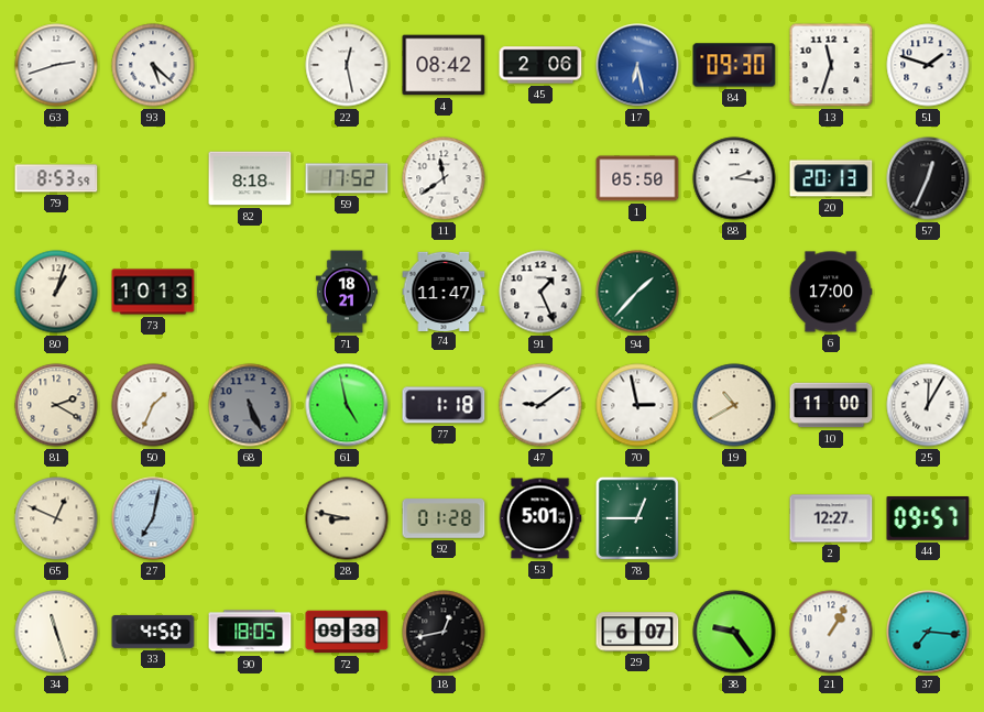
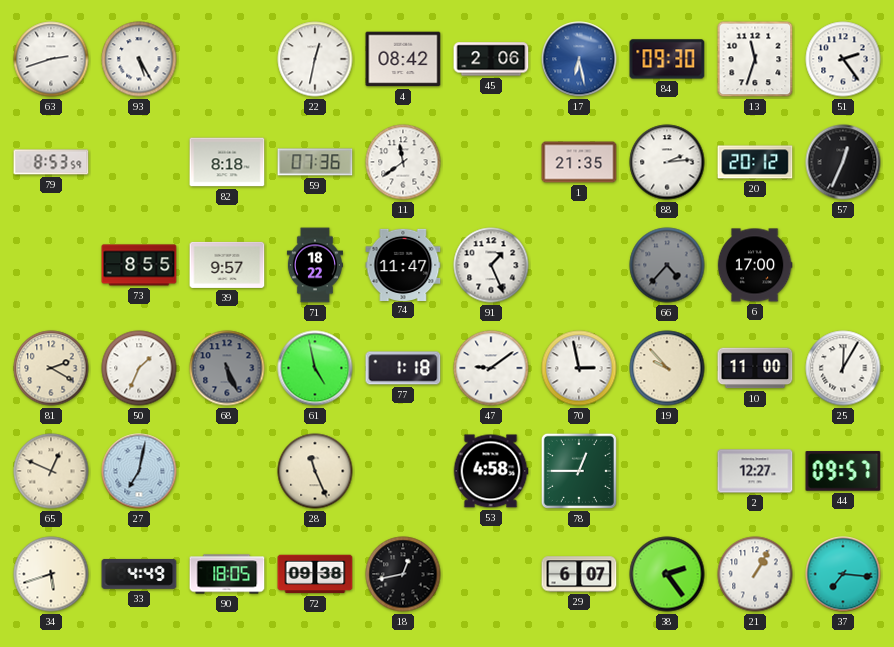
93: 5:22 -> 5:25 (139, 59)
22: 12:28 -> 12:32 (315, 59)
51: 1:48 -> 2:24 (843, 59)
59: 17:52 -> 07:36 (315, 162)
1: 05:50 -> 21:35 (579, 162)
88: 2:16 -> 2:14 (667, 162)
20: 20:13 -> 20:12 (755, 162)
80: 1:03 -> none (56, 292)
73: 10:13 -> 8:55 (139, 265)
39: none -> 9:57 (227, 265)
71: 18:21 -> 18:22 (315, 265)
94: 1:37 -> none (637, 292)
66: none -> 4:37 (667, 265)
19: 10:40 -> 9:53 (667, 368)
28: 8:47 -> 11:26 (315, 471)
92: 01:28 -> none (444, 518)
53: 5:01 -> 4:58 (491, 471)
34: 11:27 -> 5:42 (51, 574)
33: 4:50 -> 4:49 (139, 574)
38: 9:24 -> 2:24 (667, 574)
